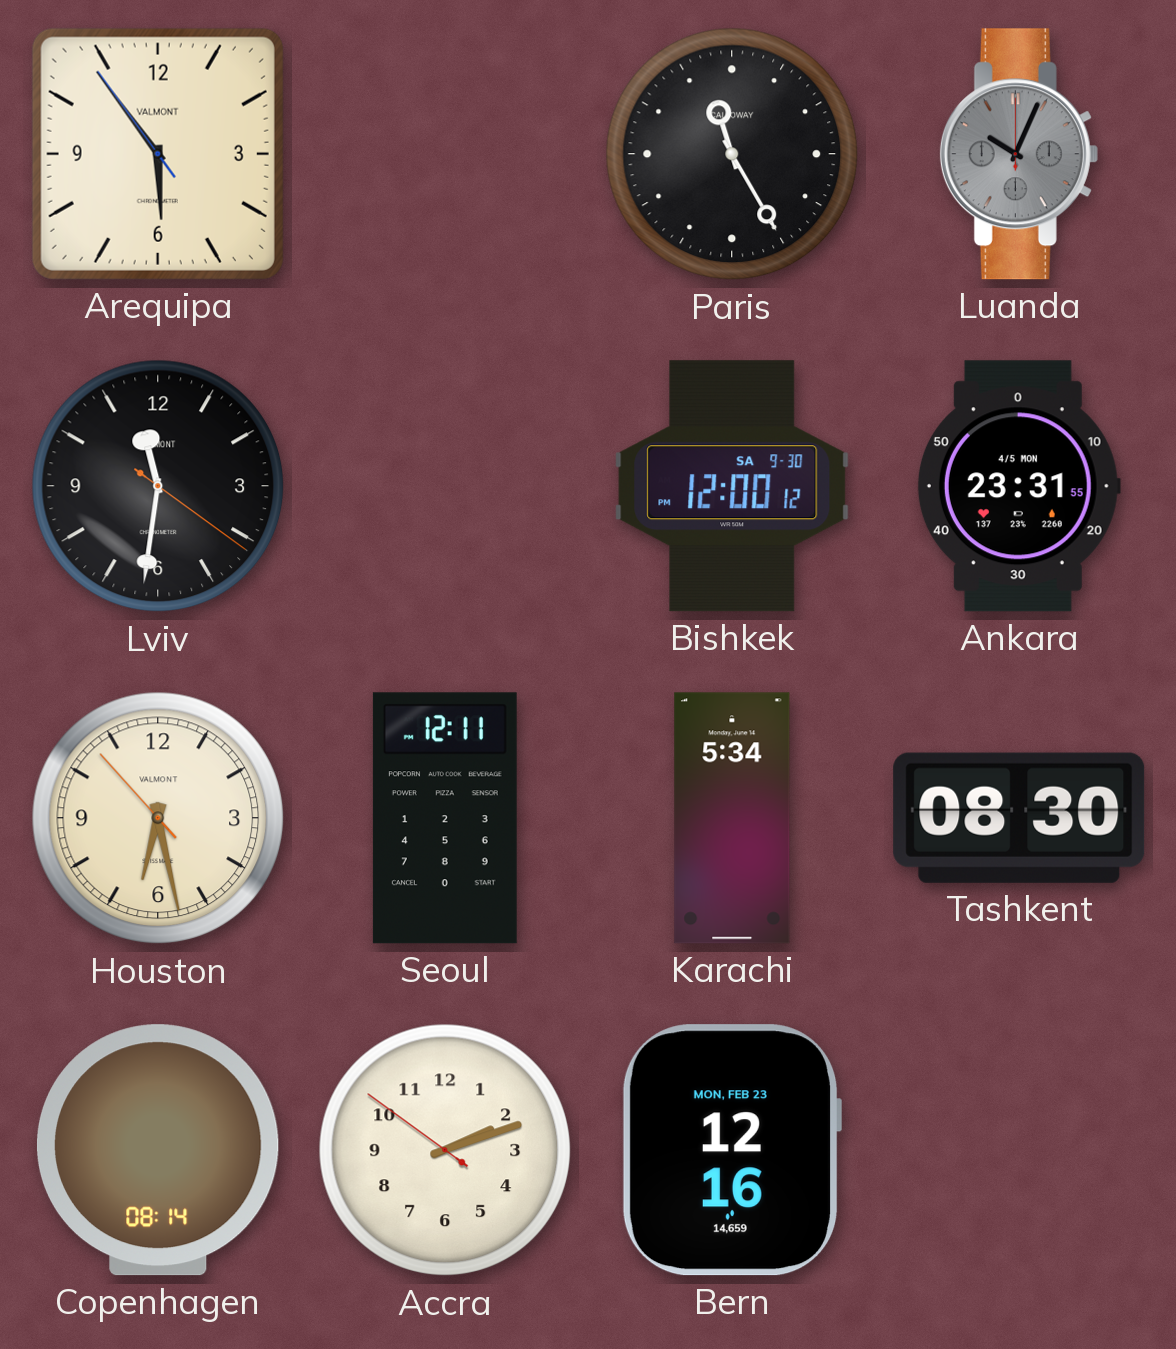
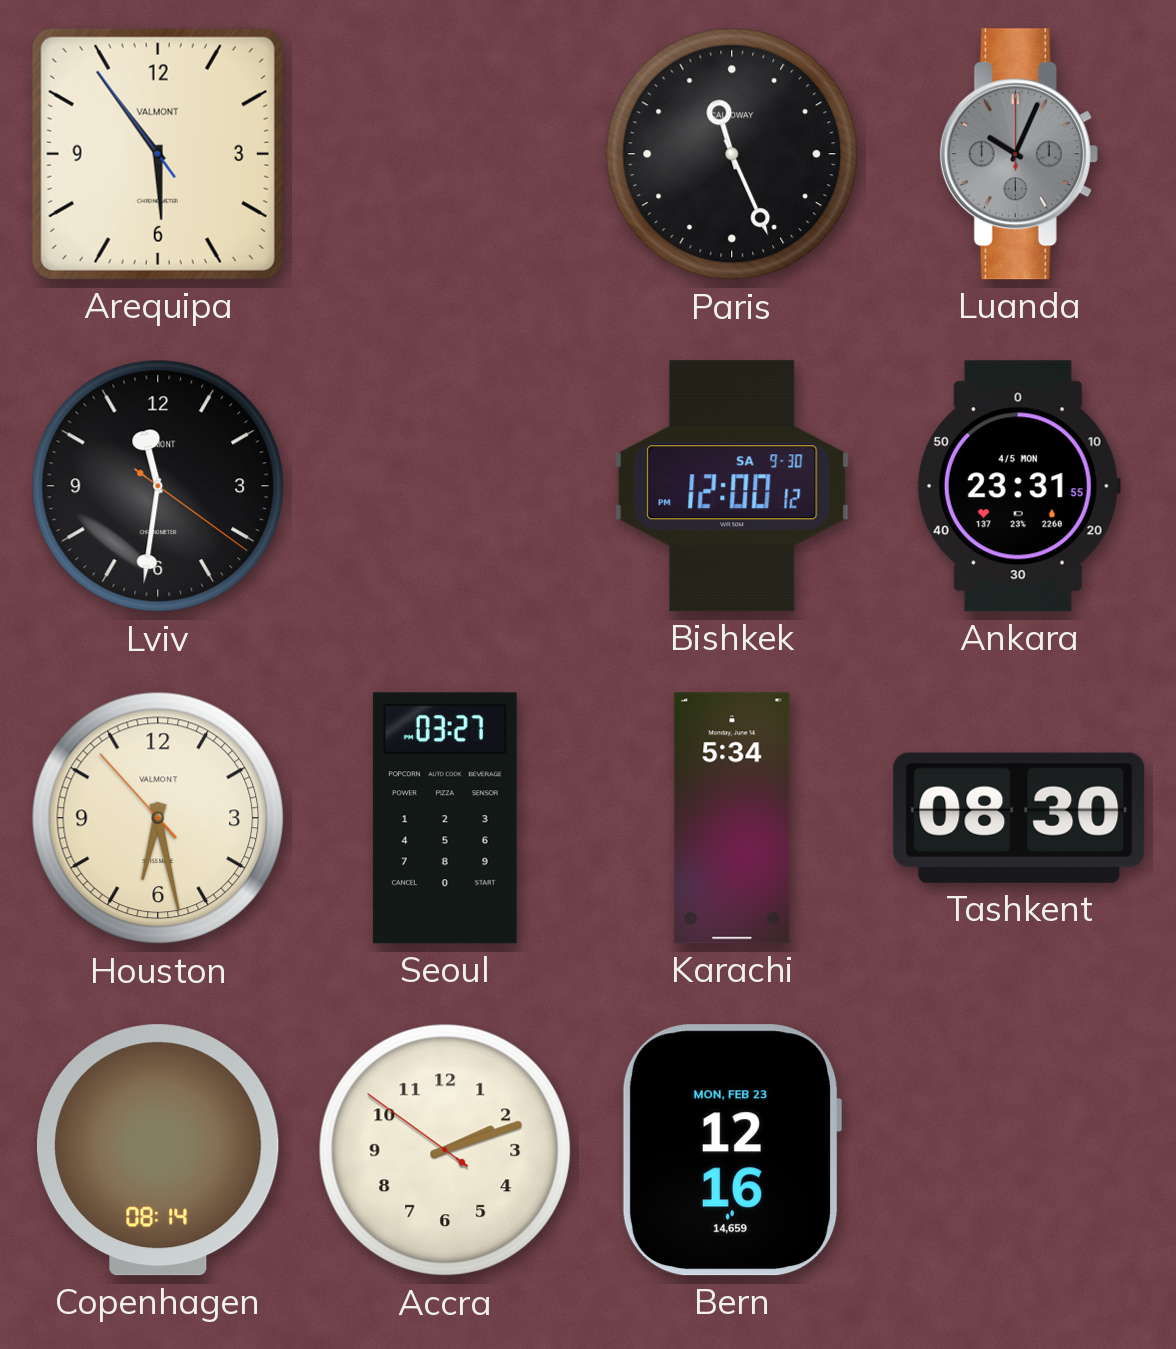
Paris: 11:25 -> 11:26 (732, 154)
Seoul: 12:11 -> 03:27 (445, 818)
